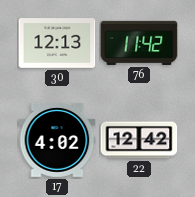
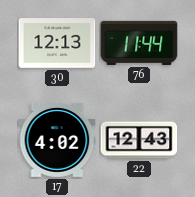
76: 11:42 -> 11:44 (139, 43)
22: 12:42 -> 12:43 (139, 140)
